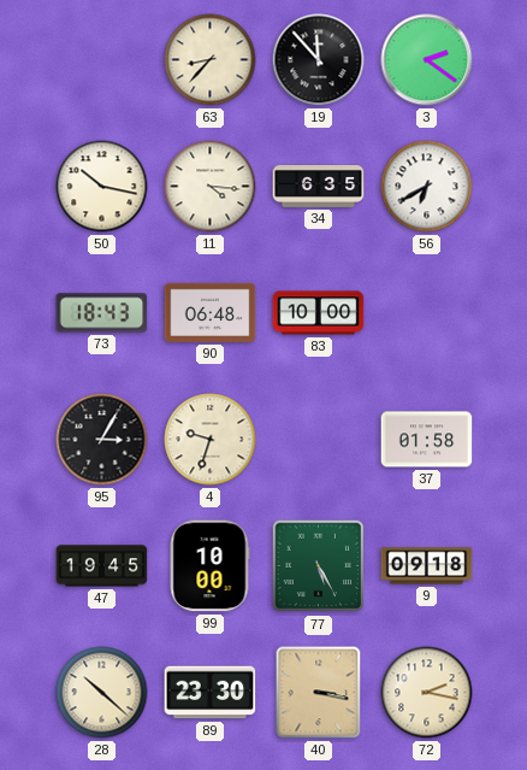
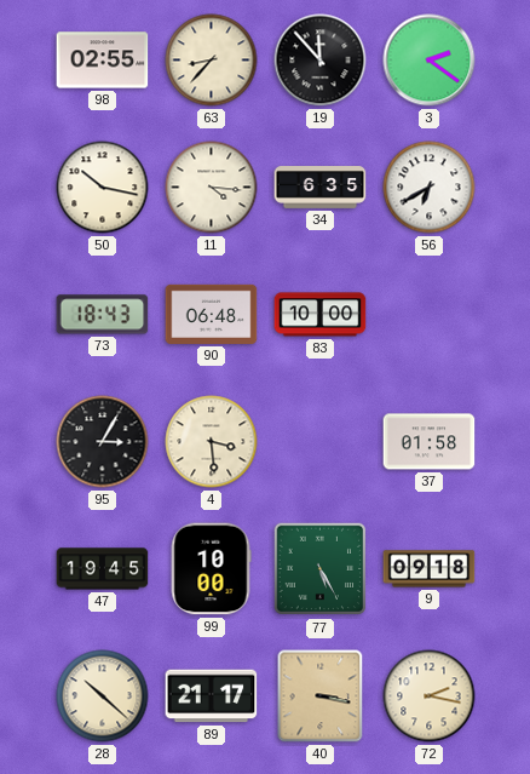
98: none -> 02:55 (103, 61)
4: 9:33 -> 3:29 (212, 442)
89: 23:30 -> 21:17 (212, 696)
